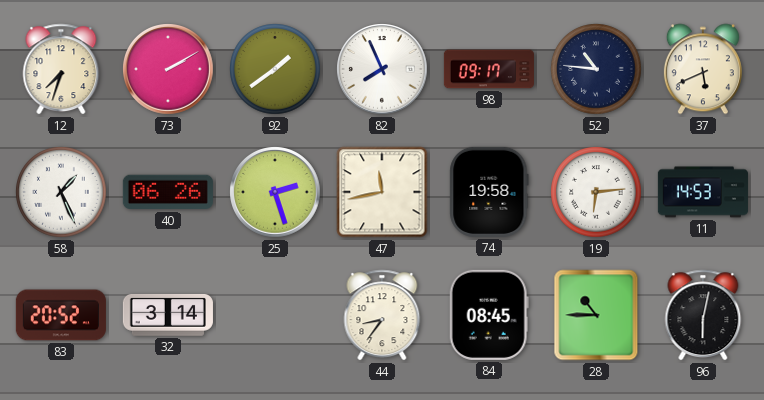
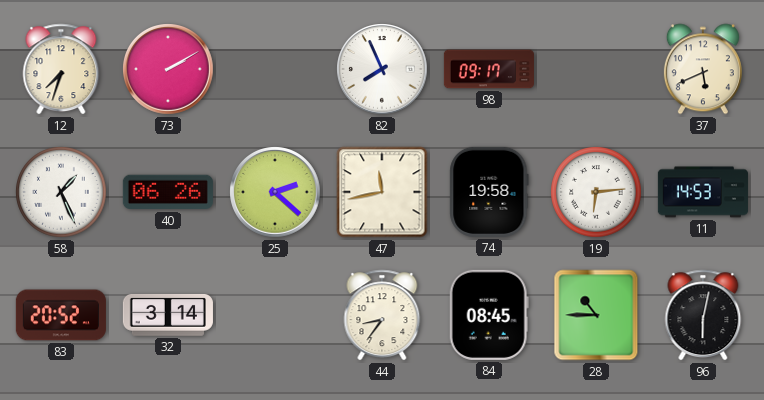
92: 1:39 -> none (275, 69)
52: 10:46 -> none (596, 69)
25: 2:27 -> 2:22 (275, 192)
